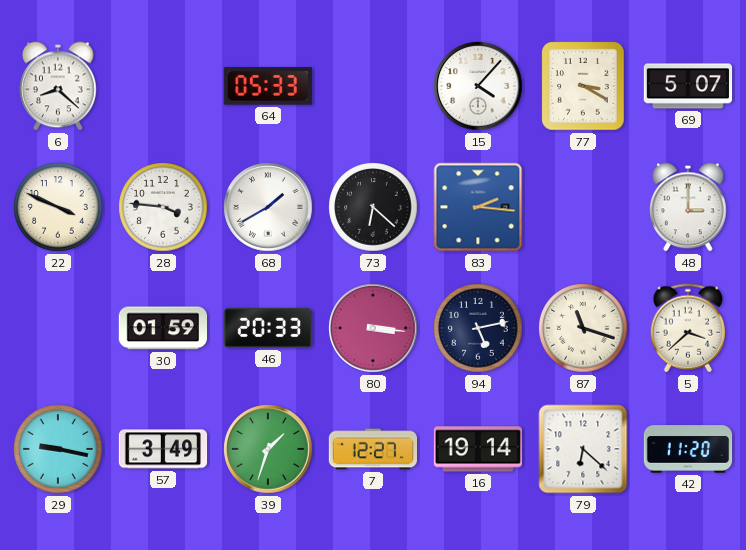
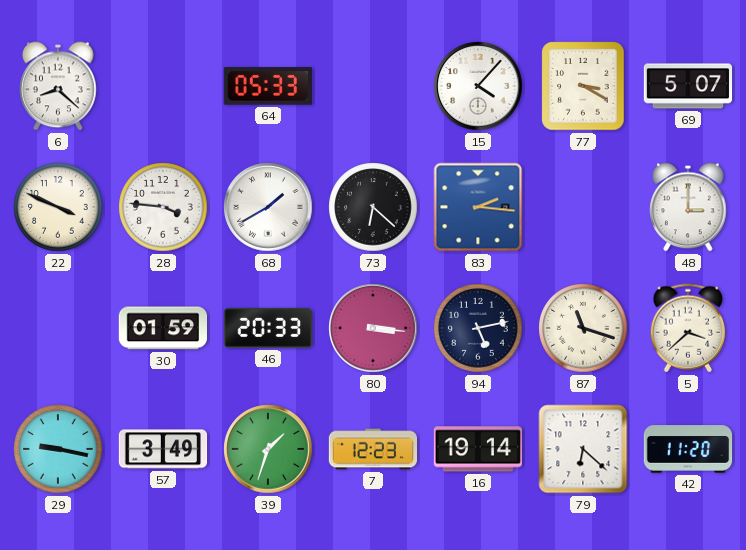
7: 12:27 -> 12:23 (373, 449)
